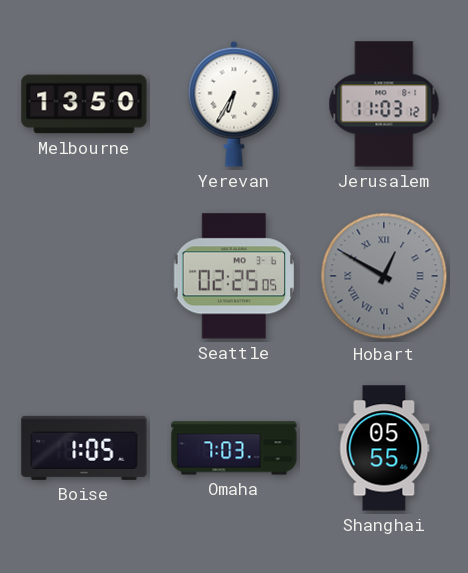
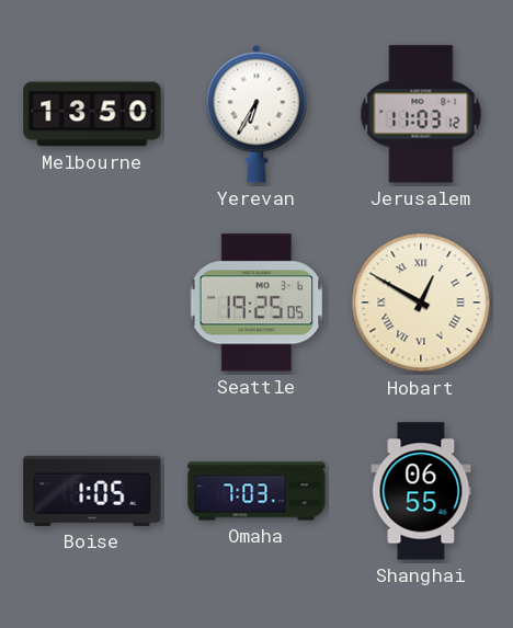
Seattle: 02:25 -> 19:25 (256, 302)
Hobart dial: grey -> cream (421, 302)
Shanghai: 05:55 -> 06:55 (421, 491)
